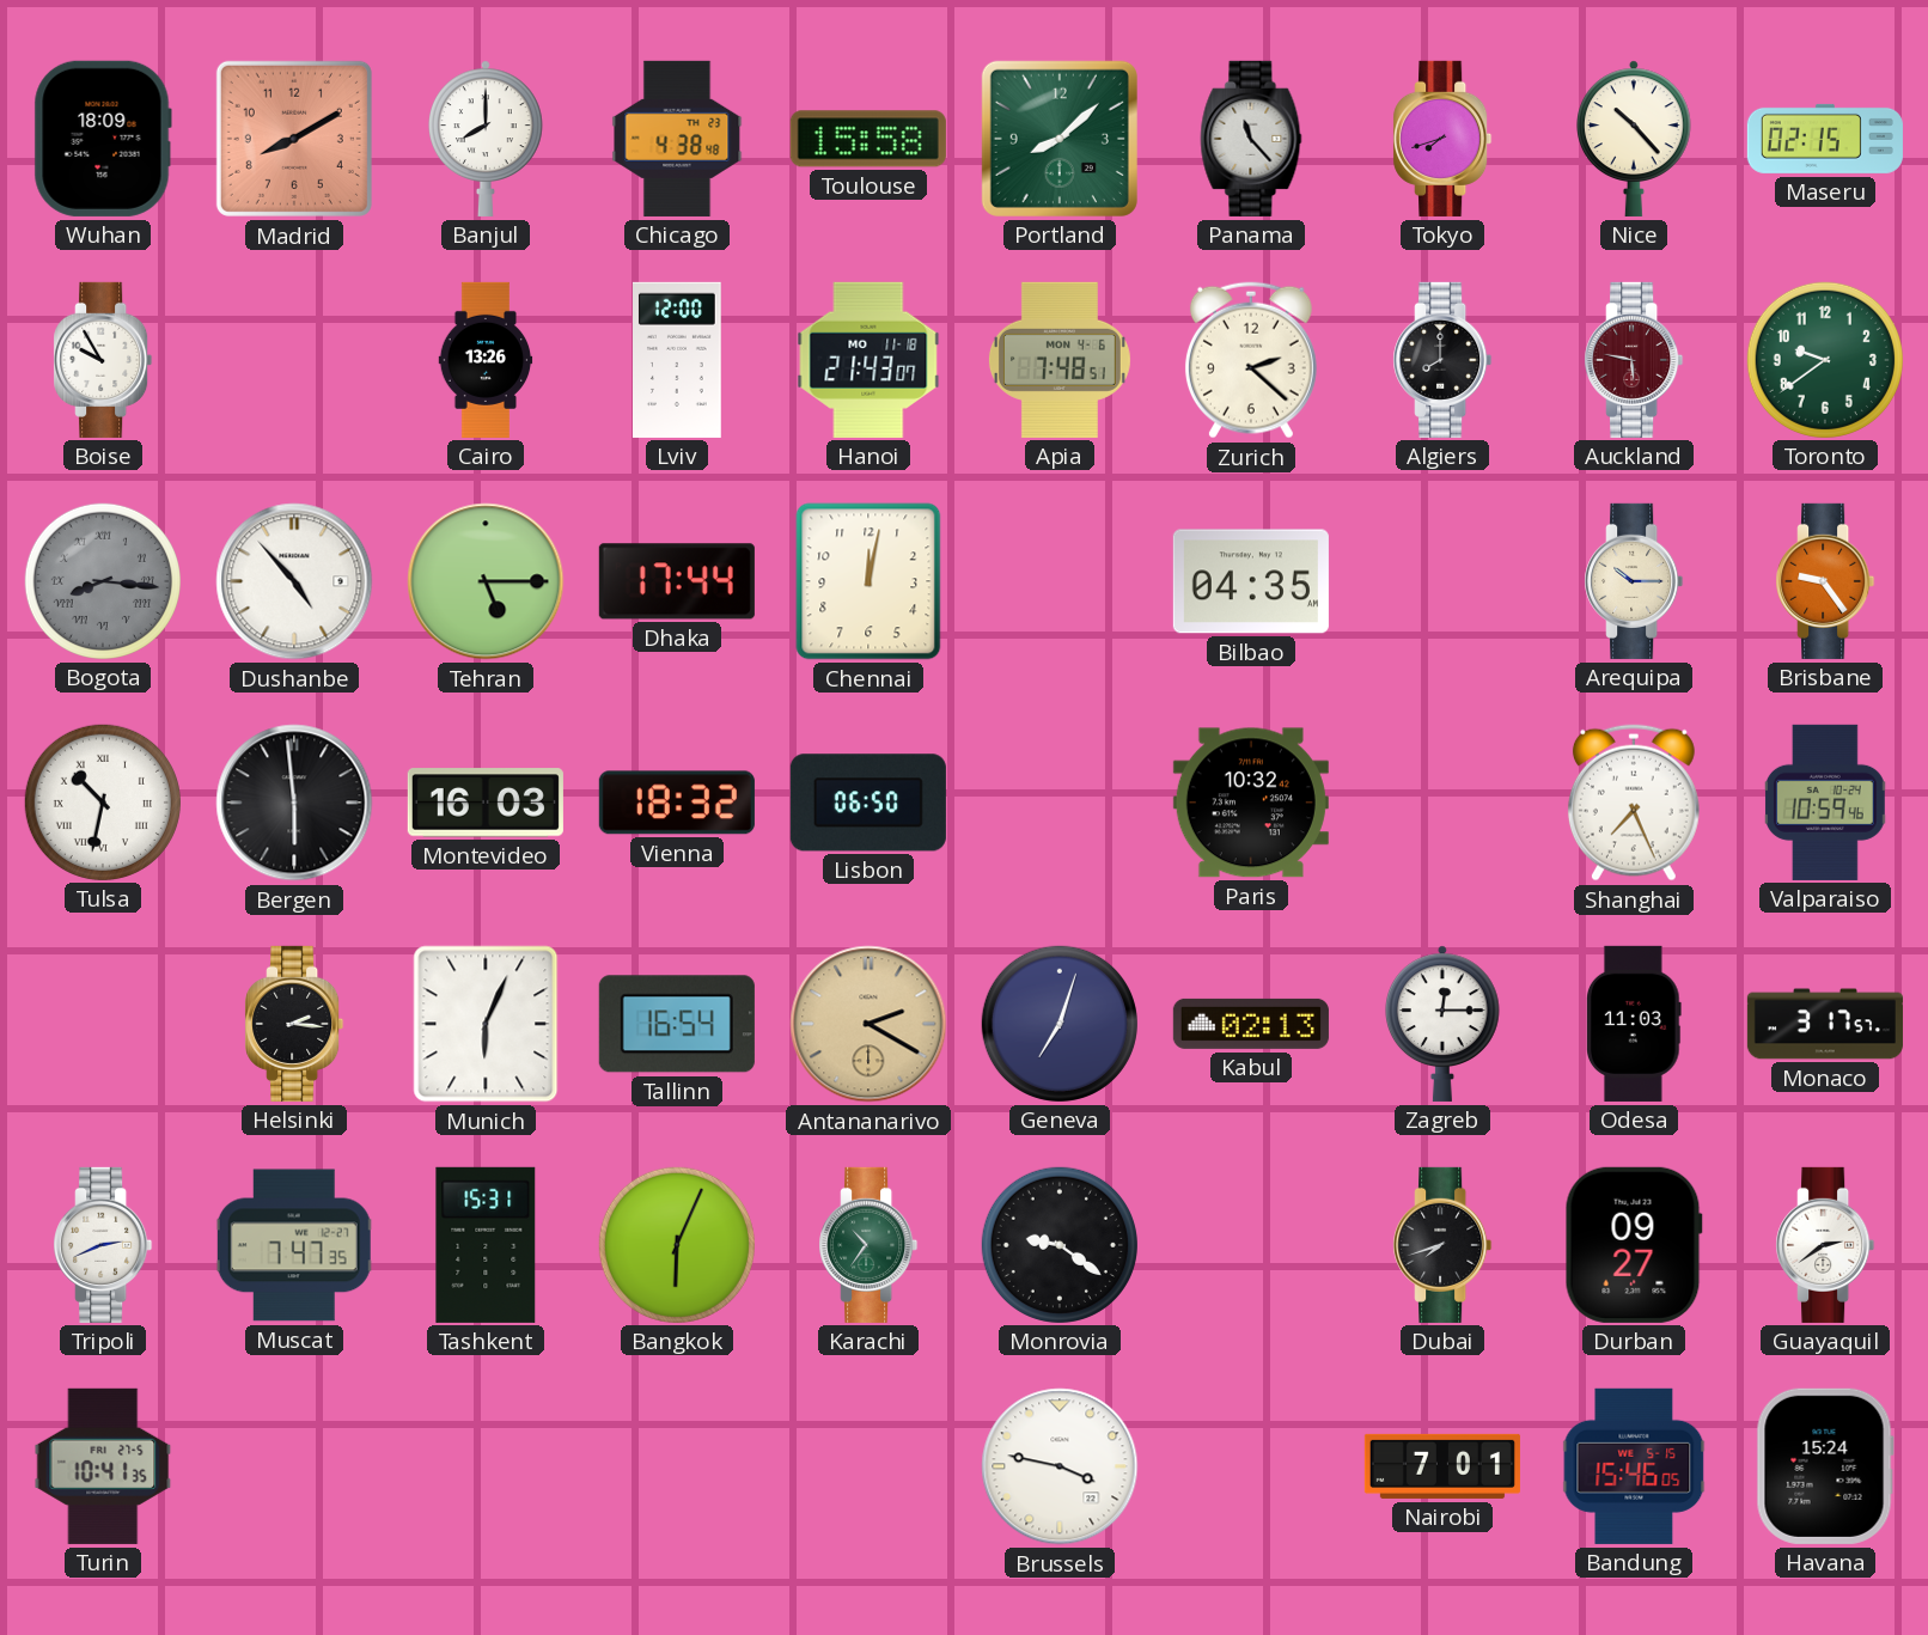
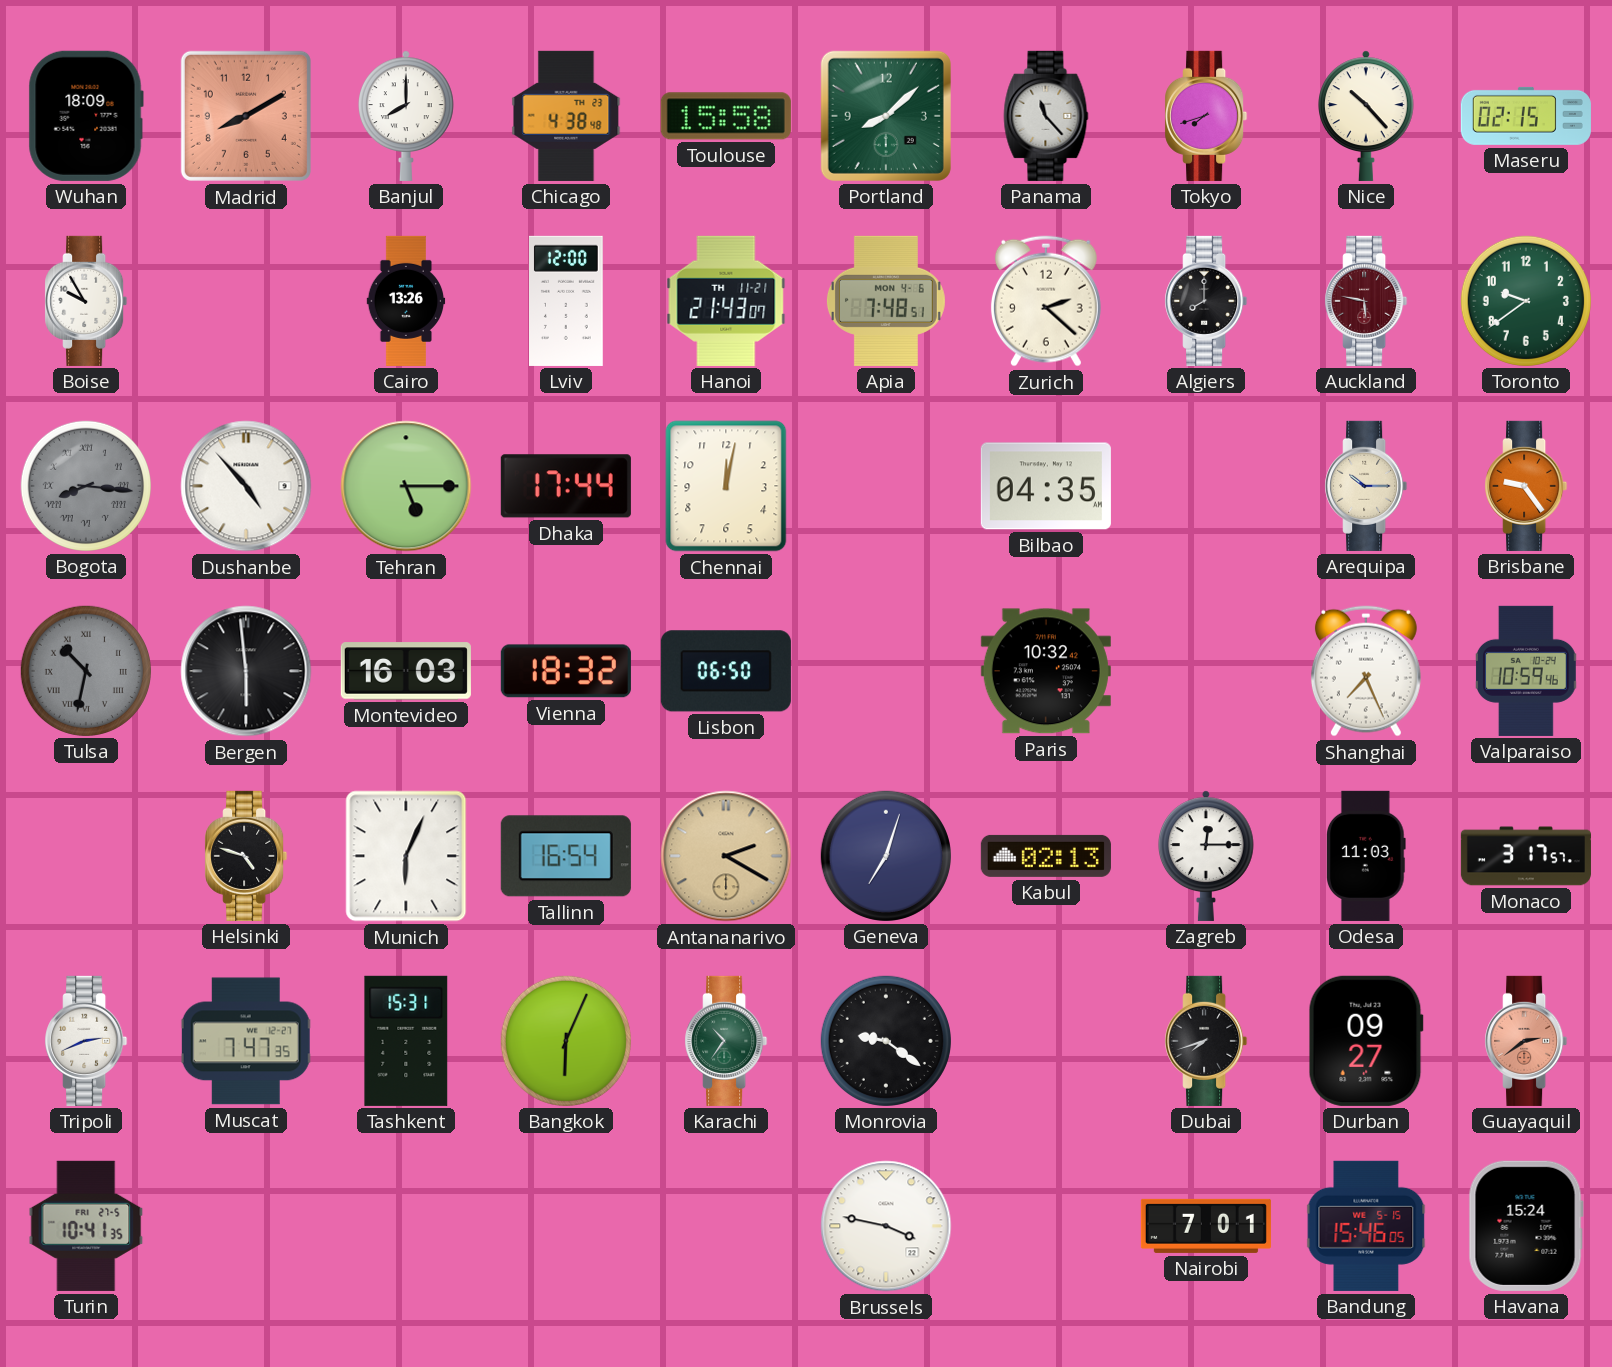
Hanoi date: MO 11-18 -> TH 11-21 (726, 301)
Tulsa dial: white -> grey (86, 671)
Helsinki: 2:16 -> 4:48 (246, 856)
Guayaquil dial: white -> salmon (1526, 1041)
